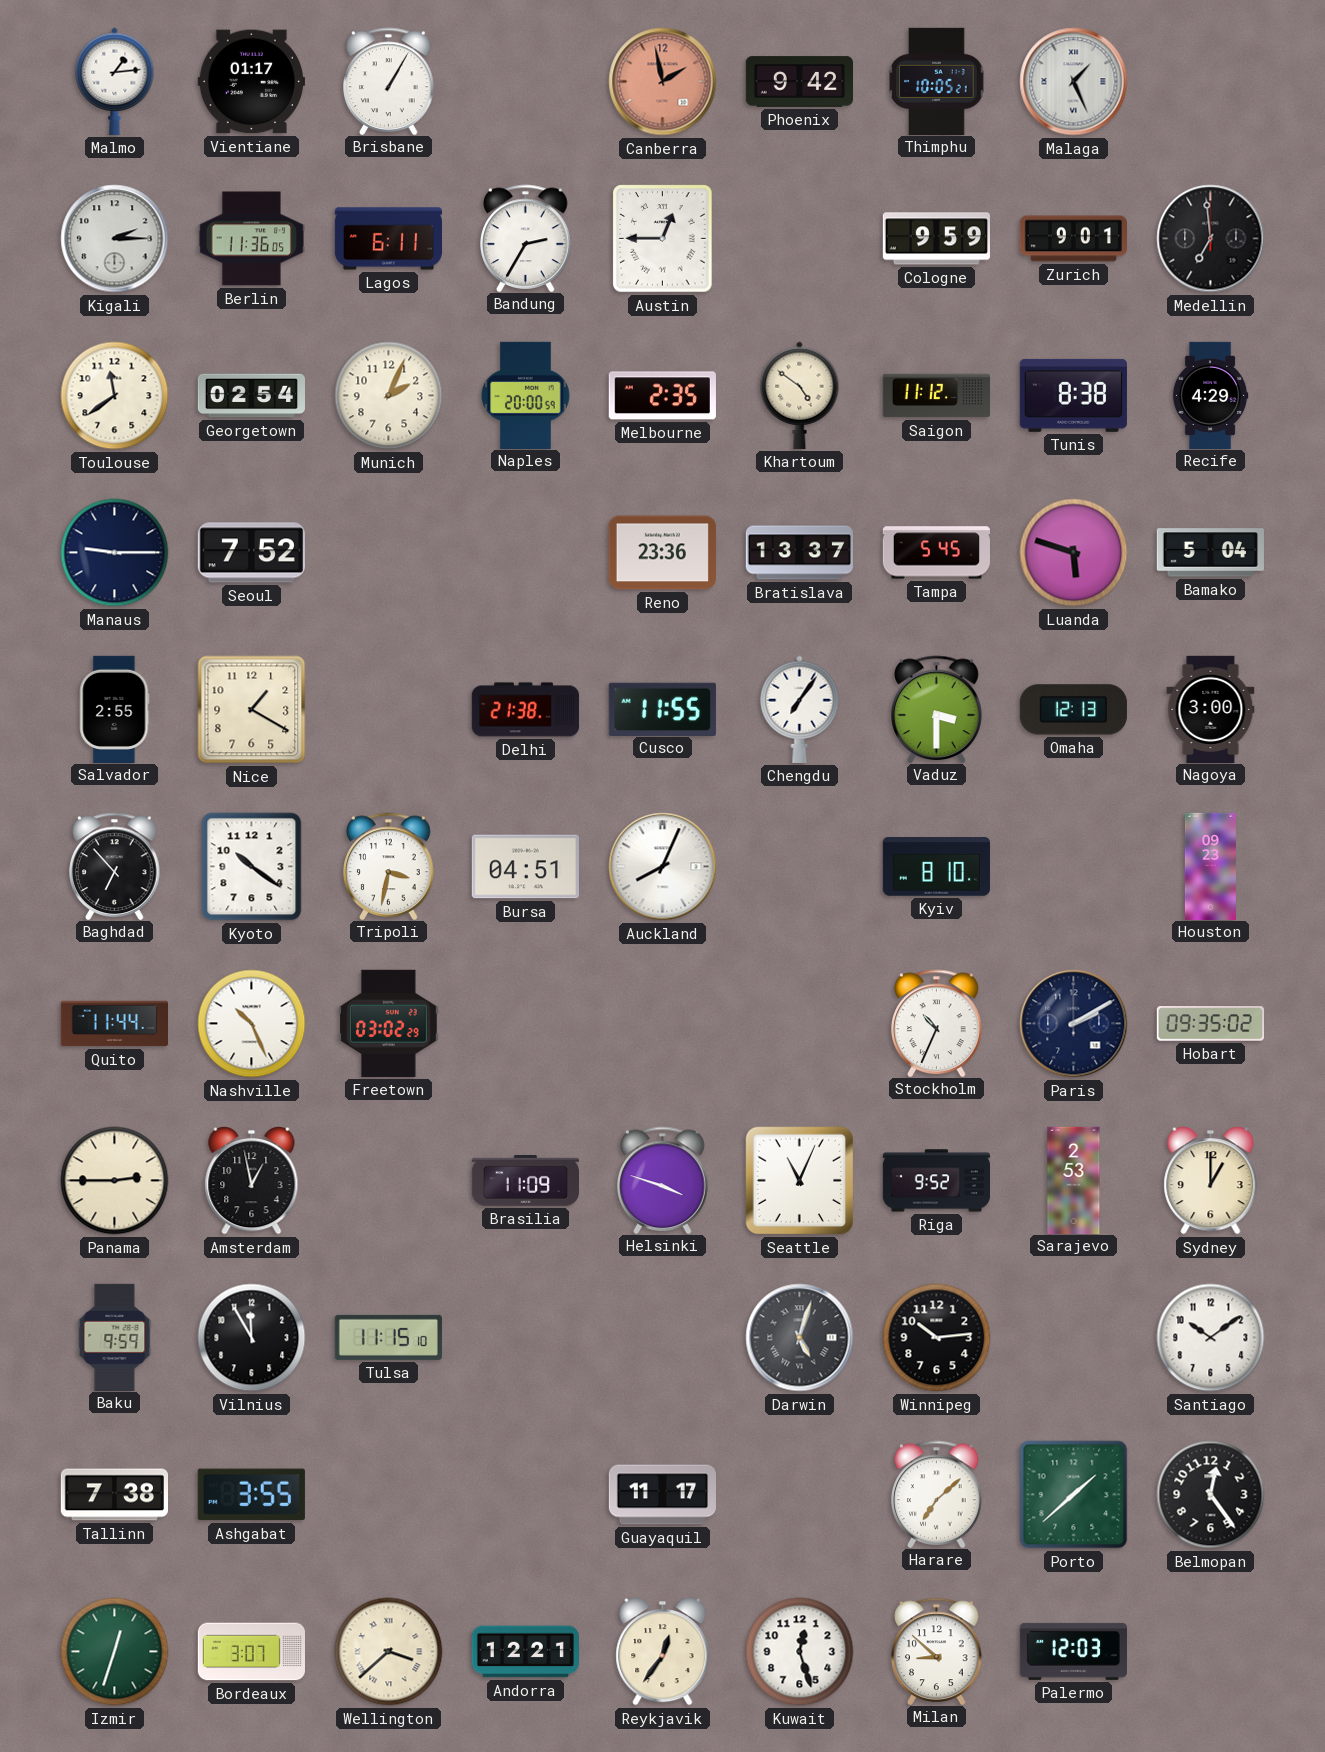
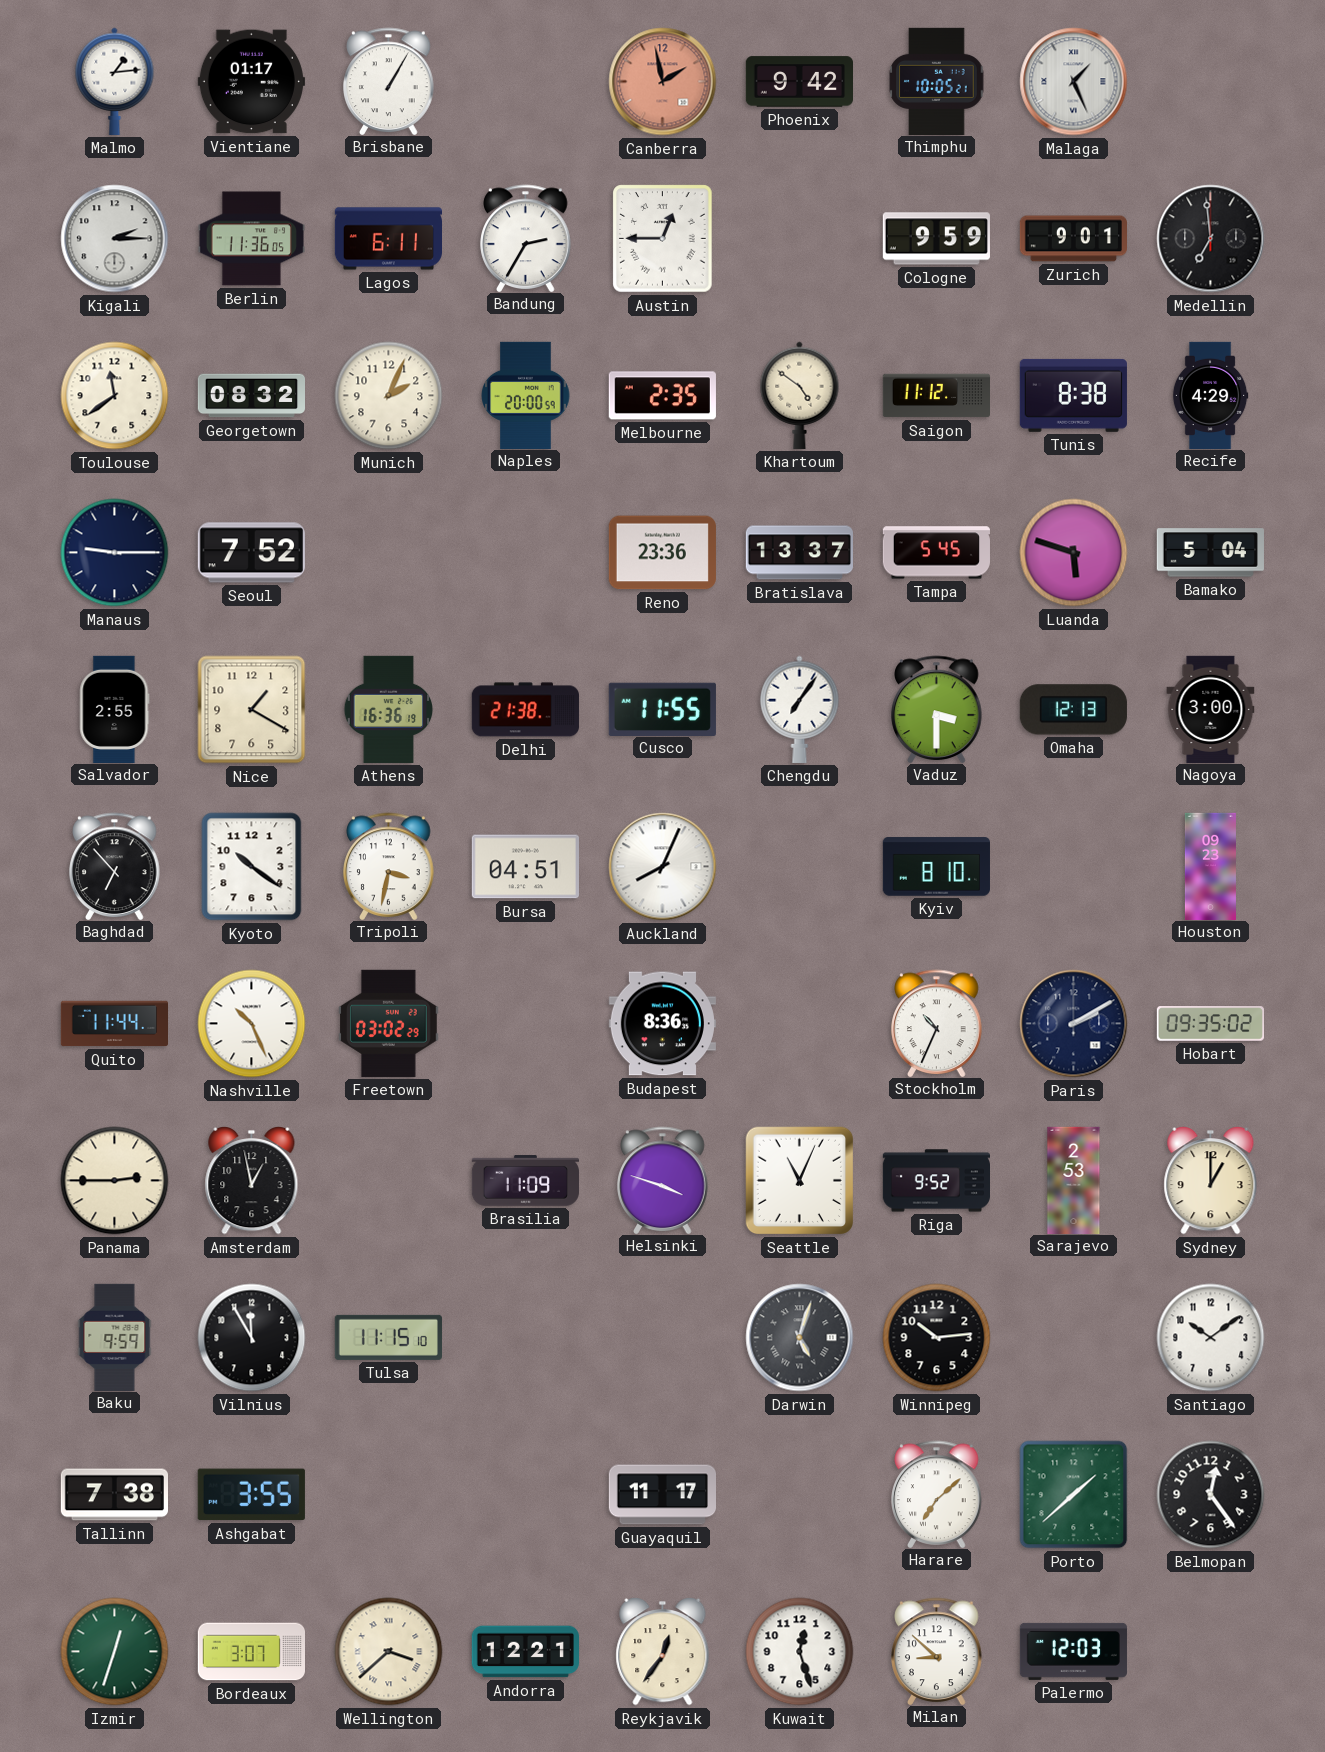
Georgetown: 02:54 -> 08:32 (251, 396)
Athens: none -> 16:36 (389, 709)
Budapest: none -> 8:36 (662, 1024)
